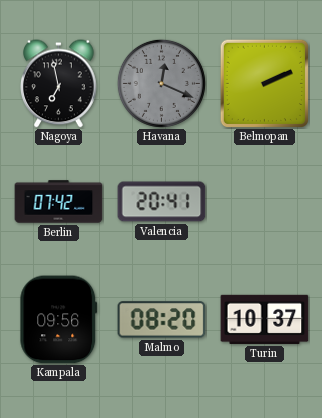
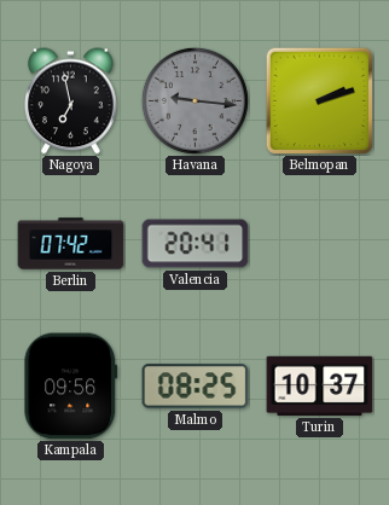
Havana: 12:19 -> 9:16 (194, 100)
Belmopan: 2:11 -> 2:12 (319, 100)
Malmo: 08:20 -> 08:25 (196, 387)
